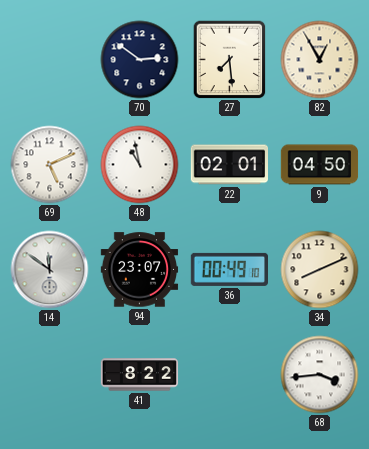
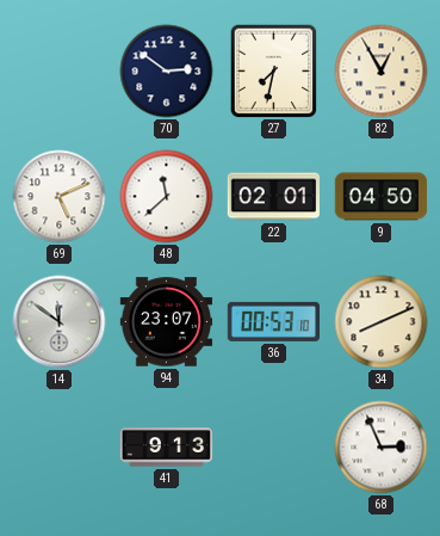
27: 7:29 -> 7:32 (274, 72)
48: 10:58 -> 11:38 (167, 197)
36: 00:49 -> 00:53 (273, 321)
41: 8:22 -> 9:13 (167, 448)
68: 3:44 -> 2:56 (382, 448)
